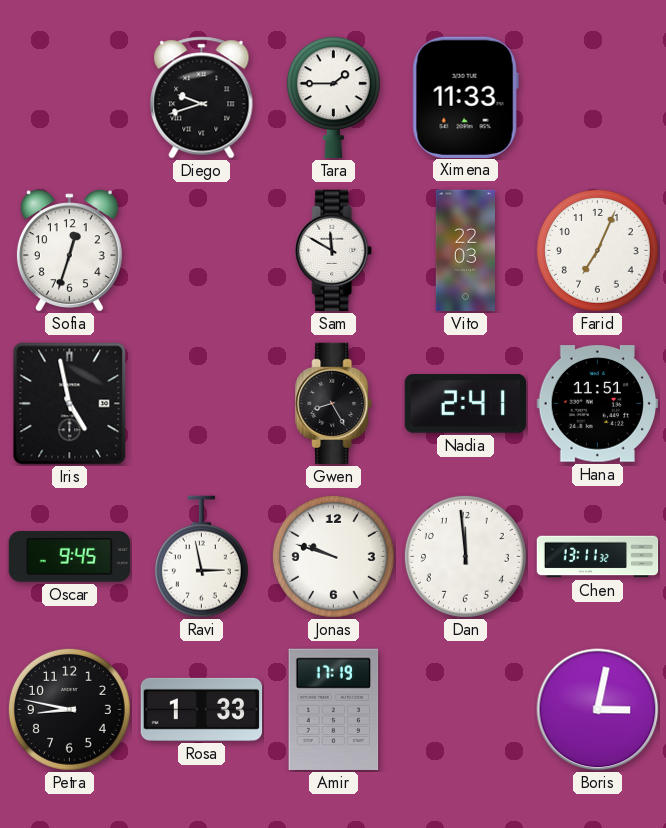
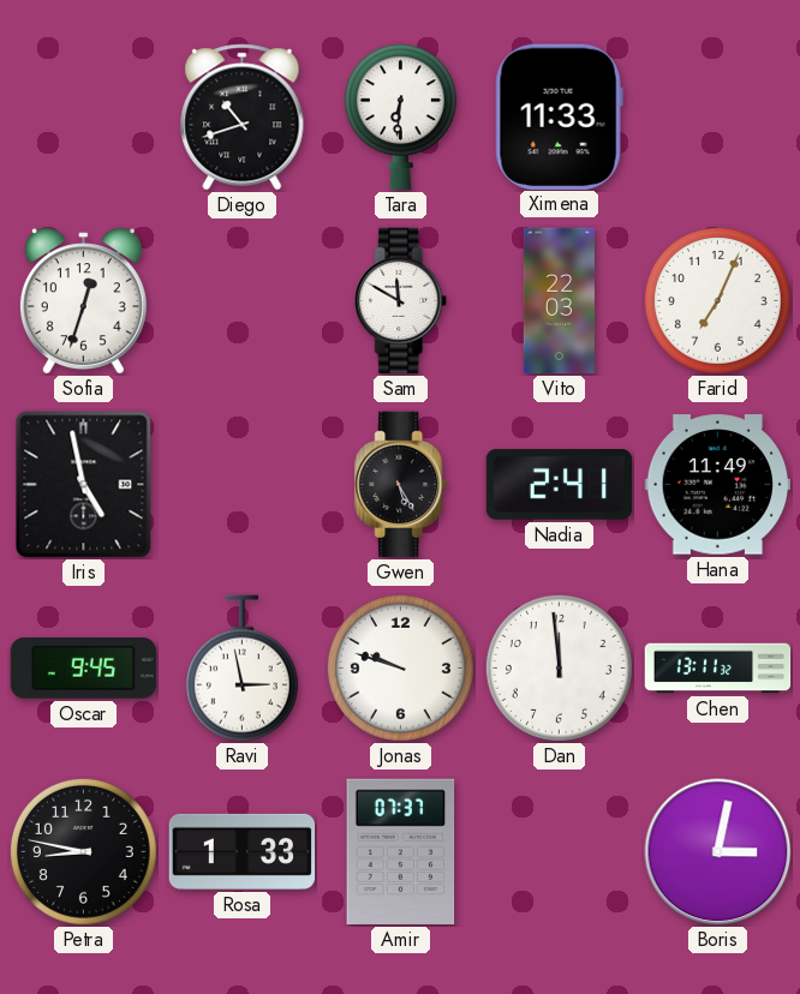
Diego: 9:42 -> 10:42 (243, 118)
Tara: 1:45 -> 6:31 (400, 118)
Gwen: 8:25 -> 5:25 (401, 485)
Hana: 11:51 -> 11:49 (717, 485)
Amir: 17:19 -> 07:37 (401, 851)
